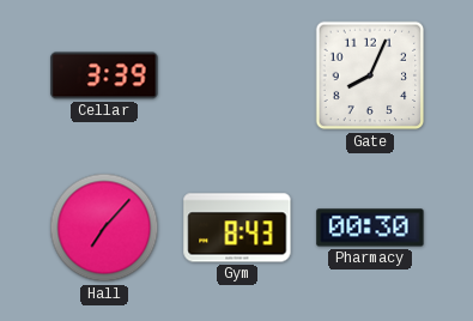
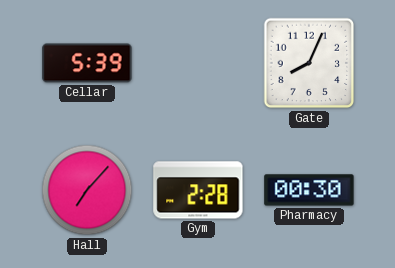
Cellar: 3:39 -> 5:39 (87, 63)
Gym: 8:43 -> 2:28 (198, 190)
